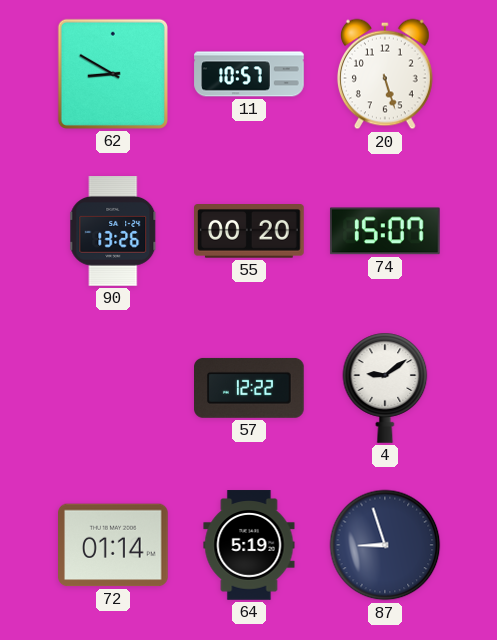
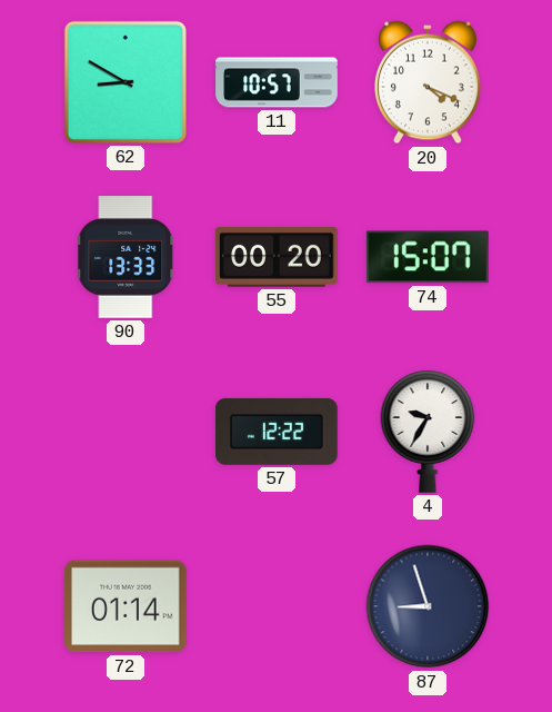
20: 5:27 -> 4:19 (428, 82)
90: 13:26 -> 13:33 (127, 257)
4: 9:09 -> 9:35 (428, 432)
64: 5:19 -> none (249, 545)
